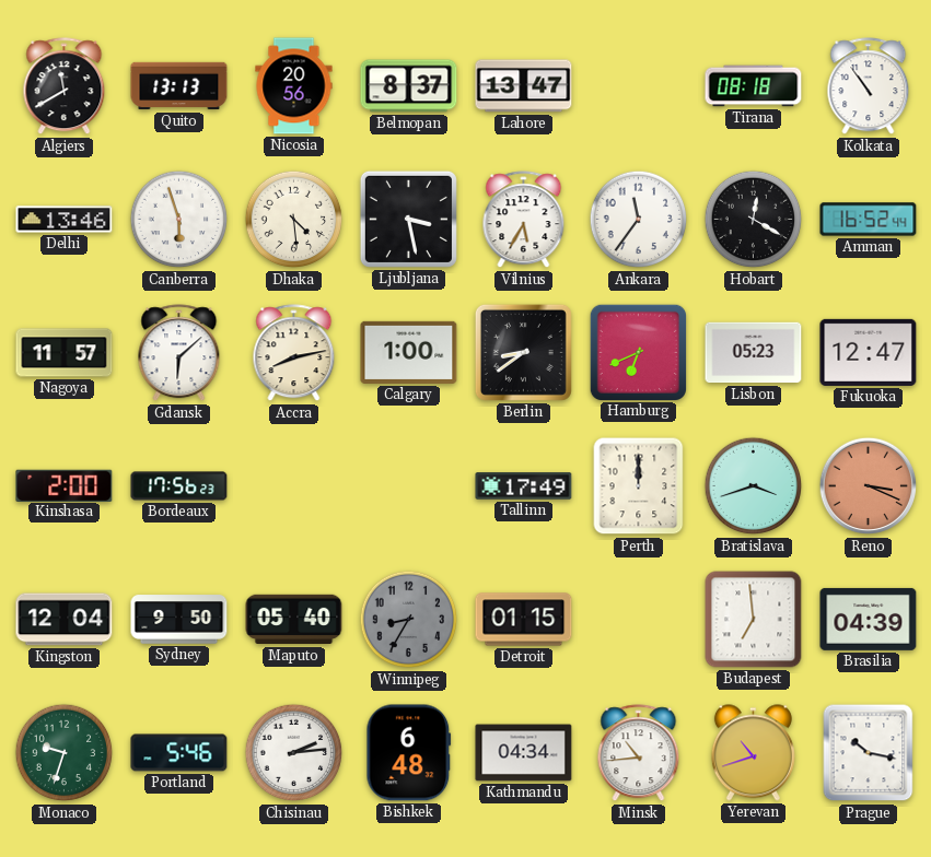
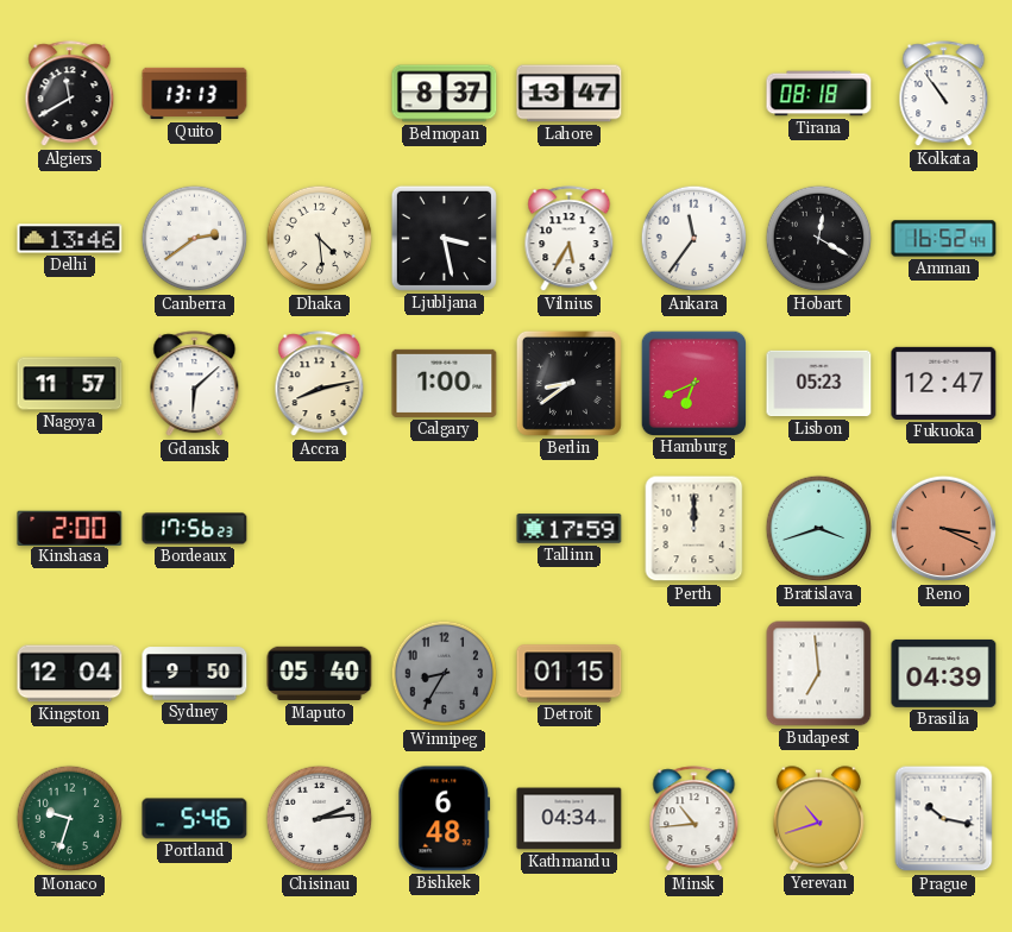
Nicosia: 20:56 -> none (294, 86)
Canberra: 5:57 -> 2:39 (195, 239)
Tallinn: 17:49 -> 17:59 (570, 529)
